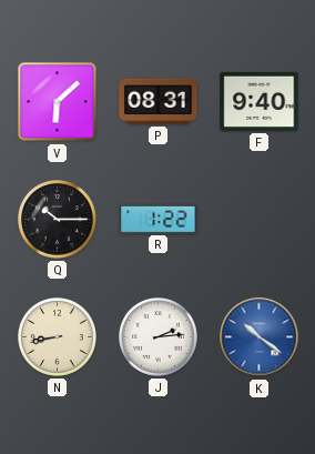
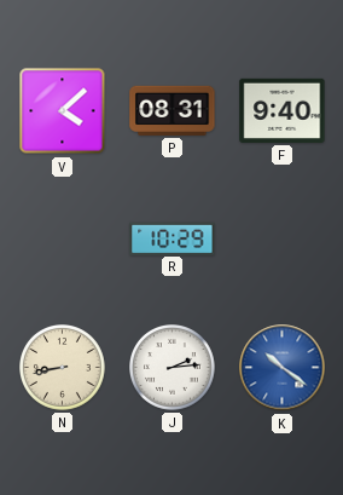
V: 6:08 -> 4:08 (63, 111)
Q: 10:15 -> none (58, 220)
R: 1:22 -> 10:29 (173, 238)
